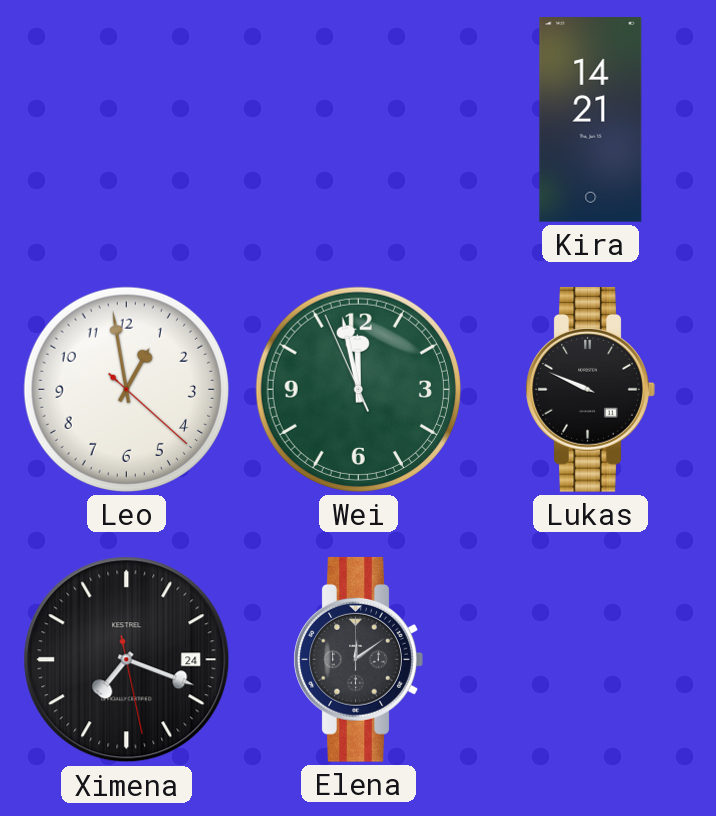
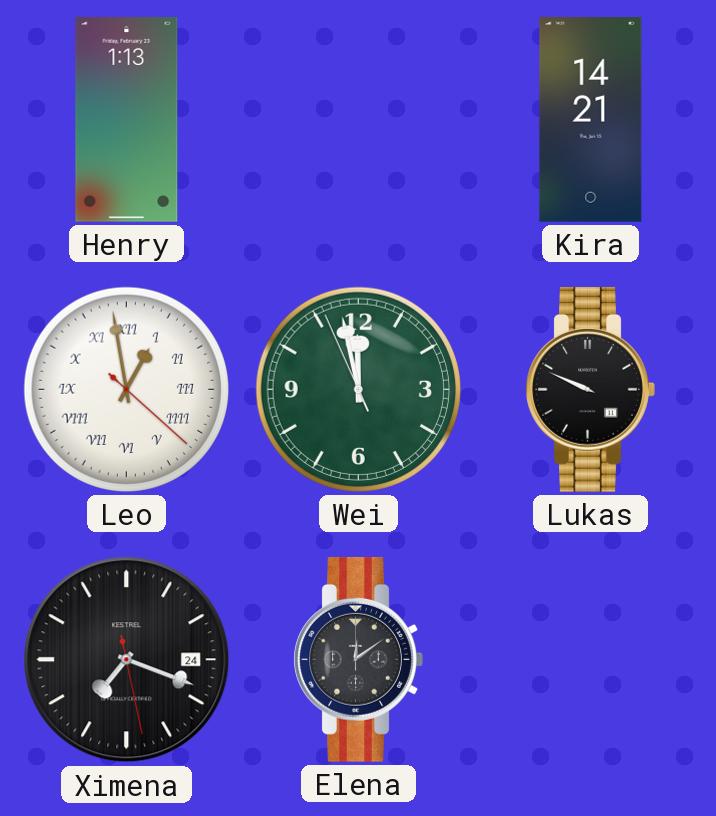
Henry: none -> 1:13 (127, 120)
Leo numerals: Arabic -> Roman (126, 389)
